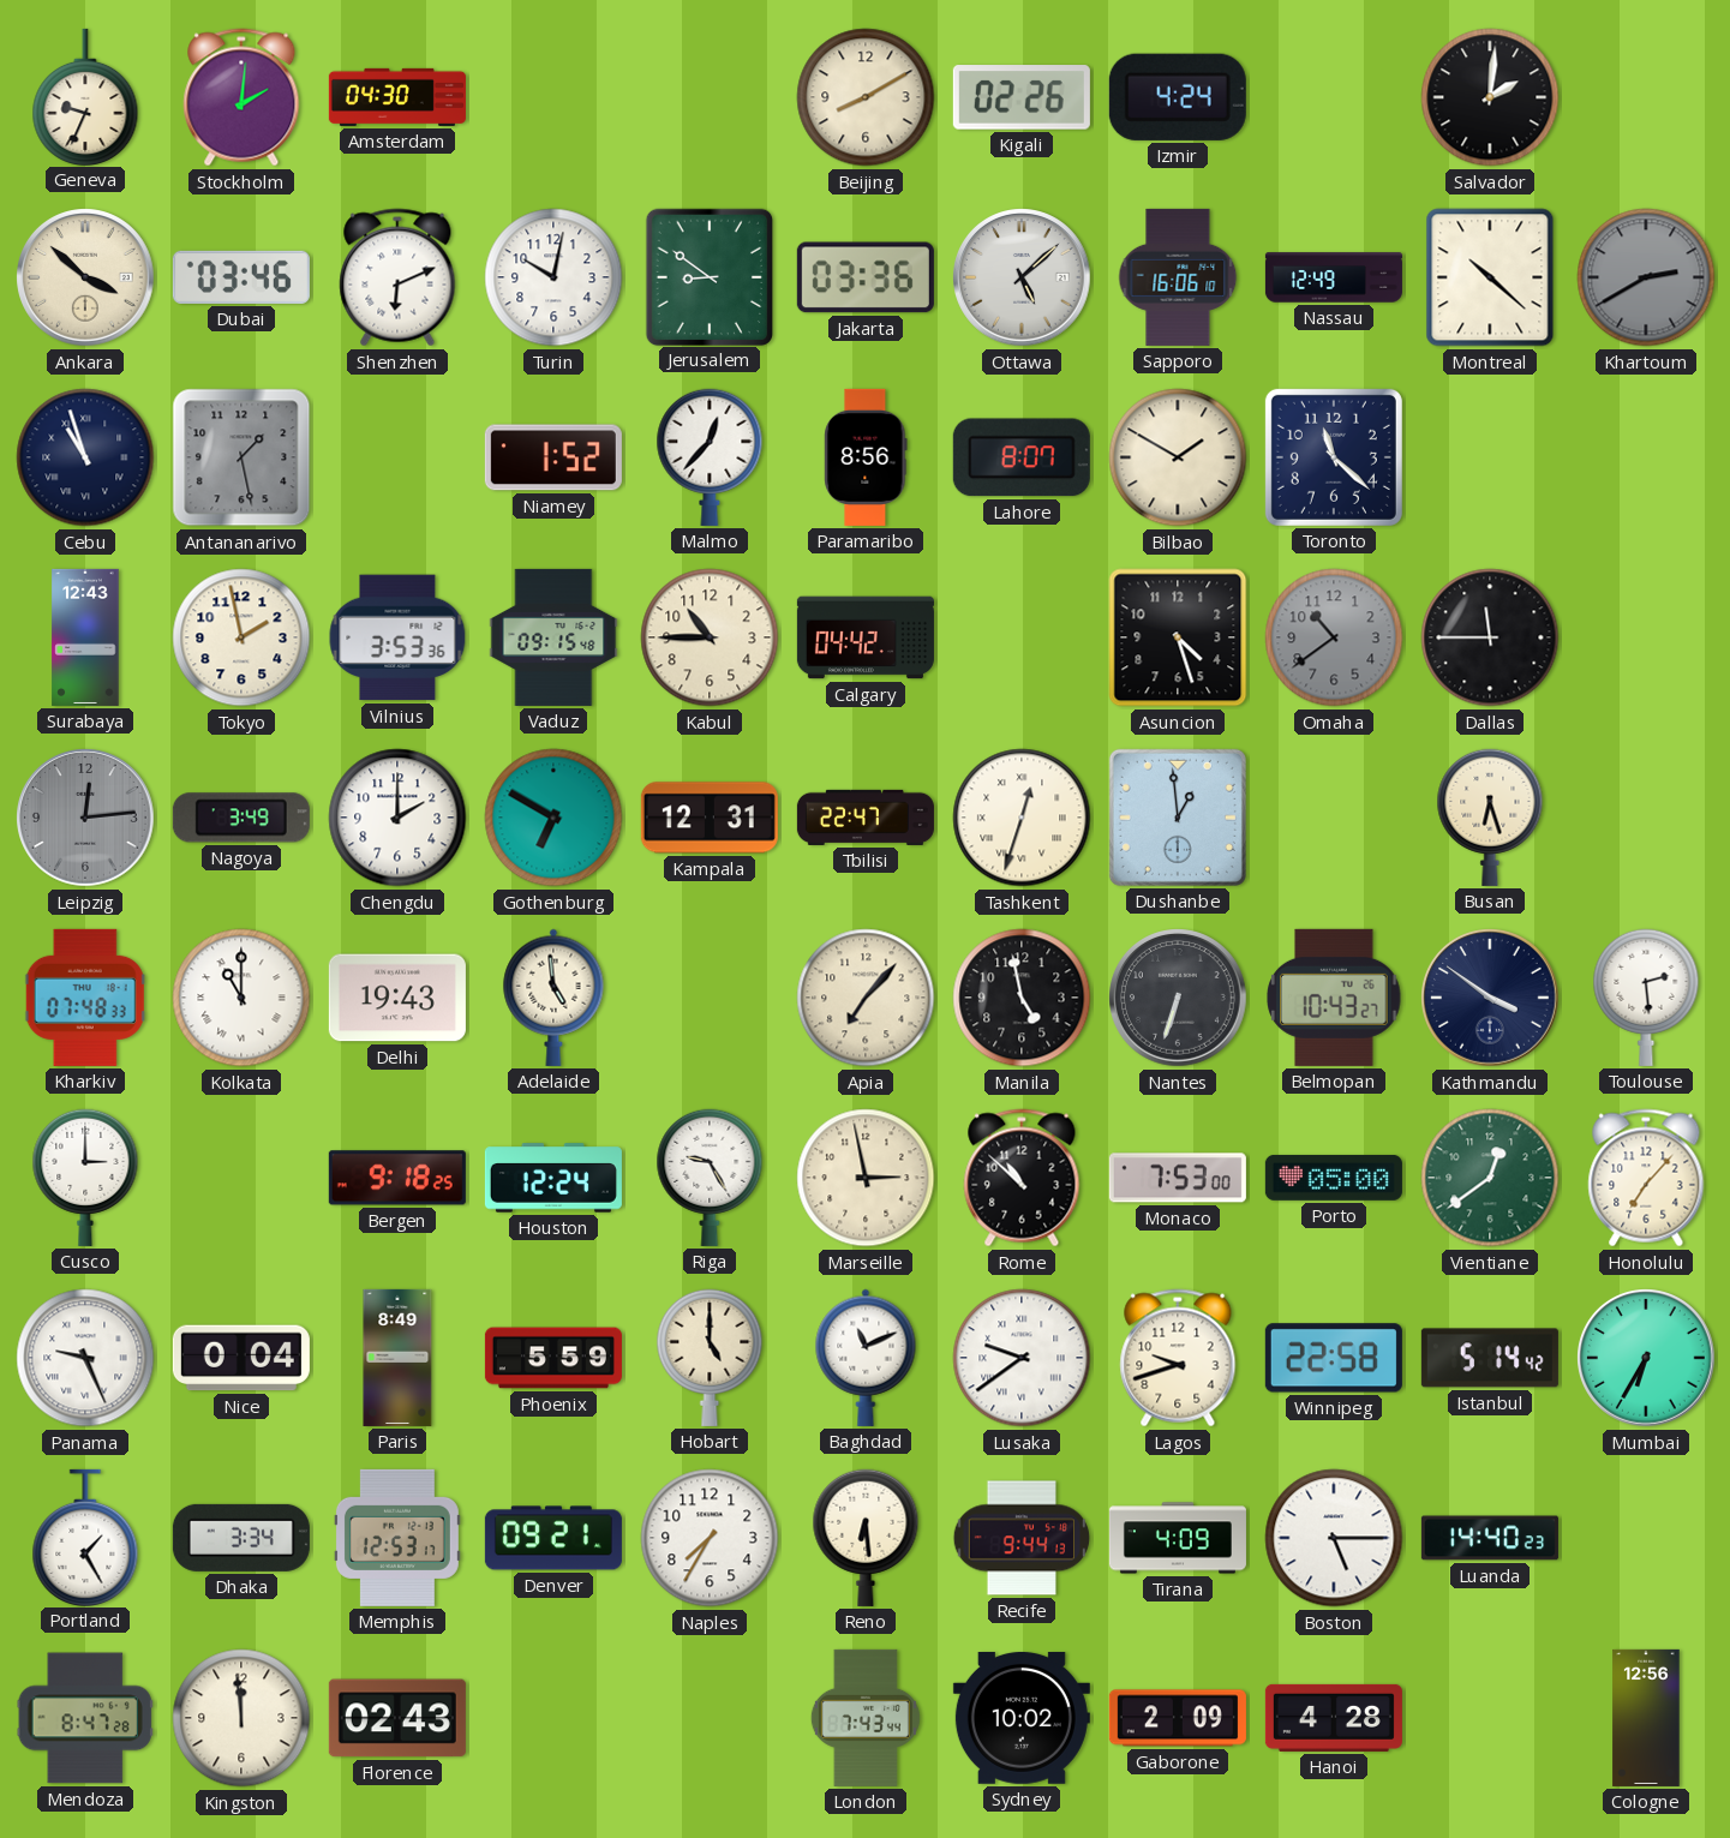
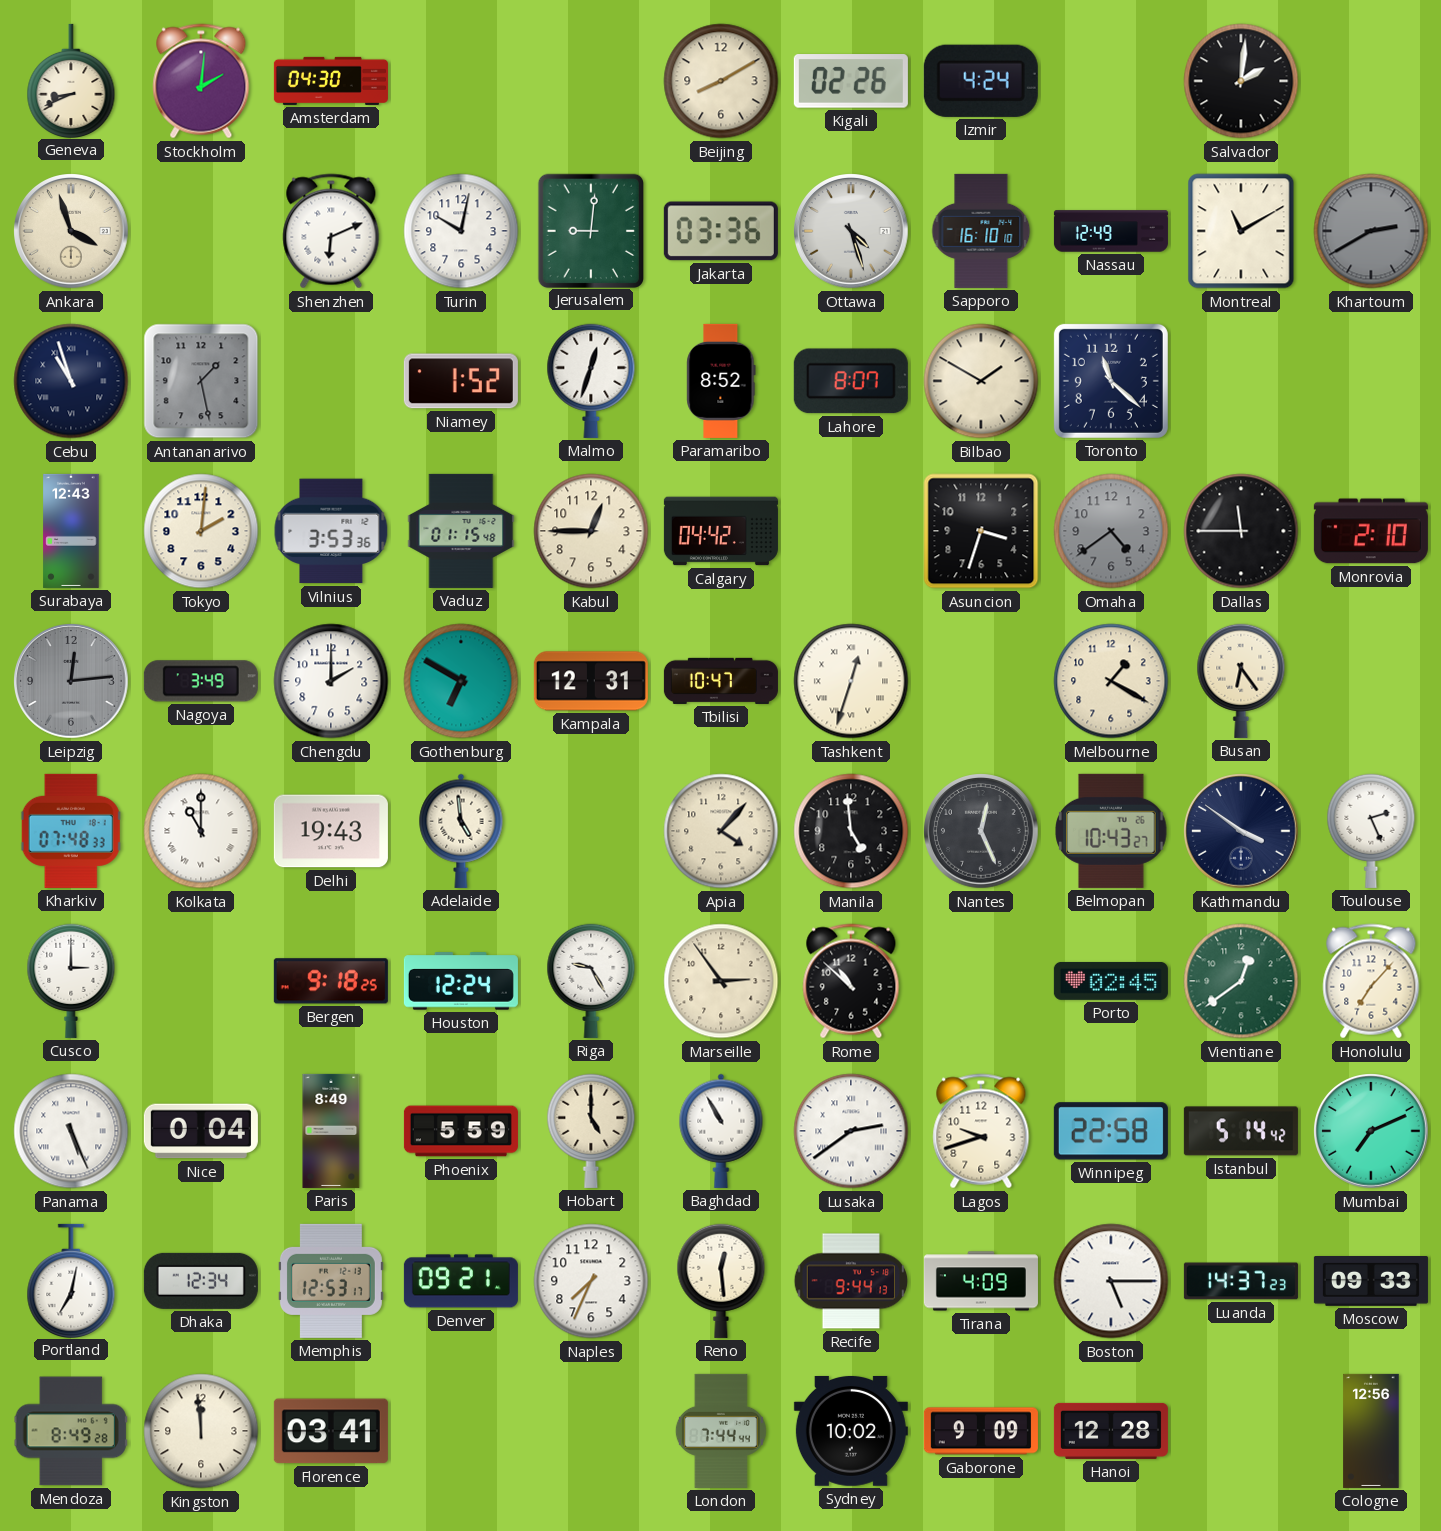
Geneva: 9:34 -> 8:41 (71, 80)
Ankara: 3:52 -> 3:57 (71, 231)
Dubai: 03:46 -> none (241, 277)
Jerusalem: 8:51 -> 9:01 (590, 230)
Ottawa: 5:08 -> 4:27 (851, 231)
Sapporo: 16:06 -> 16:10 (981, 231)
Montreal: 10:22 -> 11:10 (1241, 231)
Malmo: 12:37 -> 12:33 (591, 381)
Paramaribo: 8:56 -> 8:52 (721, 381)
Tokyo: 1:58 -> 2:01 (201, 531)
Vaduz: 09:15 -> 01:15 (461, 531)
Kabul: 10:45 -> 12:45 (591, 531)
Asuncion: 4:27 -> 3:33 (981, 531)
Omaha: 10:39 -> 4:39 (1111, 531)
Monrovia: none -> 2:10 (1371, 531)
Tbilisi: 22:47 -> 10:47 (721, 681)
Dushanbe: 12:59 -> none (1178, 818)
Melbourne: none -> 1:20 (1111, 681)
Busan: 6:27 -> 6:24 (1241, 681)
Apia: 7:07 -> 4:07 (721, 831)
Manila: 4:58 -> 4:59 (851, 831)
Nantes: 6:33 -> 12:26 (981, 831)
Toulouse: 2:29 -> 2:26 (1371, 831)
Marseille: 2:58 -> 2:54 (721, 981)
Monaco: 7:53 -> none (1178, 1178)
Porto: 05:00 -> 02:45 (1111, 981)
Panama: 9:26 -> 5:26 (71, 1131)
Baghdad: 11:11 -> 10:55 (721, 1131)
Lusaka: 9:39 -> 2:39 (851, 1131)
Mumbai: 6:35 -> 7:11 (1371, 1131)
Portland: 1:25 -> 7:02 (71, 1280)
Dhaka: 3:34 -> 12:34 (201, 1281)
Naples: 7:35 -> 7:34 (591, 1281)
Reno: 6:29 -> 12:29 (721, 1281)
Luanda: 14:40 -> 14:37 (1241, 1281)
Moscow: none -> 09:33 (1371, 1282)
Mendoza: 8:47 -> 8:49 (71, 1431)
Florence: 02:43 -> 03:41 (331, 1431)
London: 7:43 -> 7:44 (721, 1431)
Gaborone: 2:09 -> 9:09 (981, 1431)
Hanoi: 4:28 -> 12:28 (1111, 1431)
